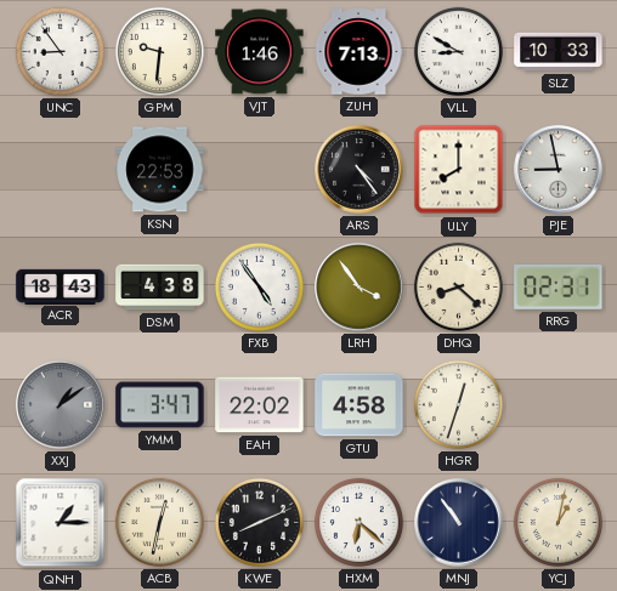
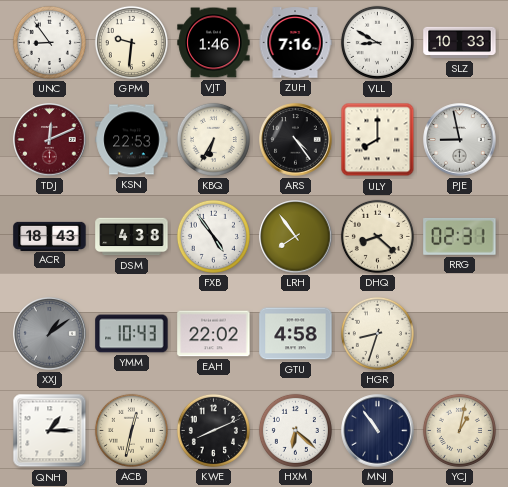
ZUH: 7:13 -> 7:16 (295, 43)
TDJ: none -> 12:11 (50, 140)
KBQ: none -> 6:35 (213, 139)
LRH: 3:54 -> 7:54 (296, 237)
YMM: 3:47 -> 10:43 (132, 334)
HGR: 12:33 -> 8:33 (377, 333)
